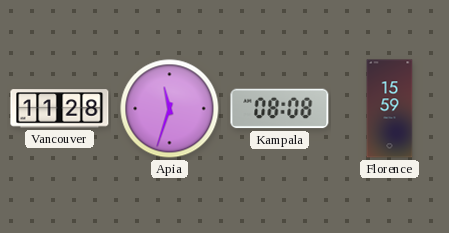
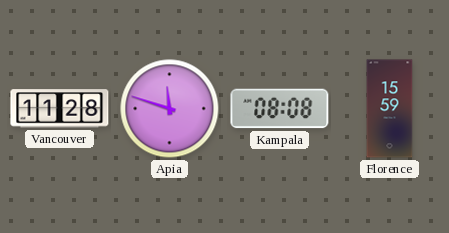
Apia: 11:33 -> 11:48 (170, 109)
